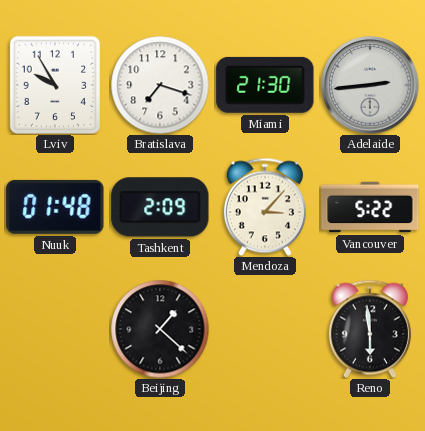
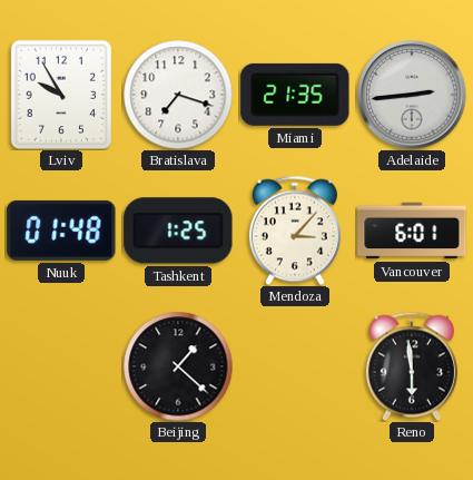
Miami: 21:30 -> 21:35 (295, 95)
Tashkent: 2:09 -> 1:25 (178, 231)
Vancouver: 5:22 -> 6:01 (412, 231)
